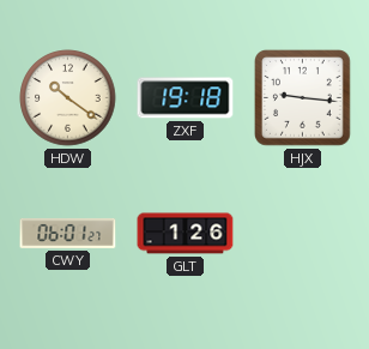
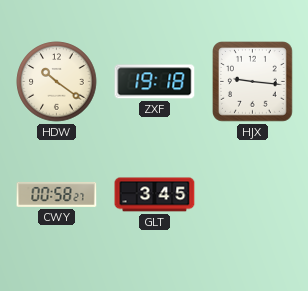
CWY: 06:01 -> 00:58 (57, 194)
GLT: 1:26 -> 3:45 (155, 195)
